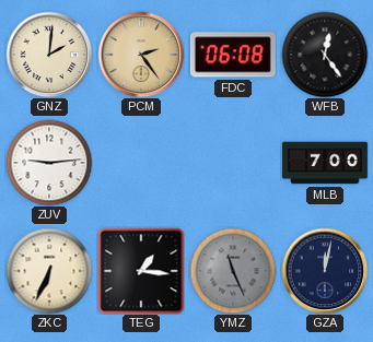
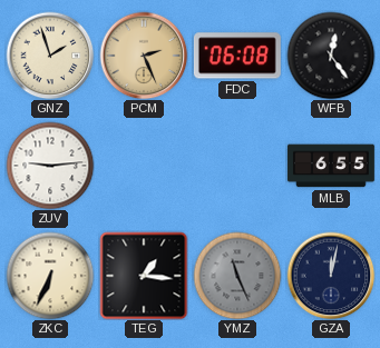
GNZ: 2:01 -> 1:57 (50, 56)
PCM: 2:24 -> 2:26 (144, 56)
MLB: 7:00 -> 6:55 (331, 166)
